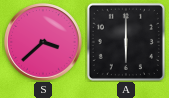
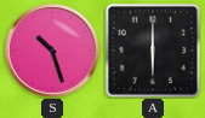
S: 3:38 -> 10:27 (53, 52)
